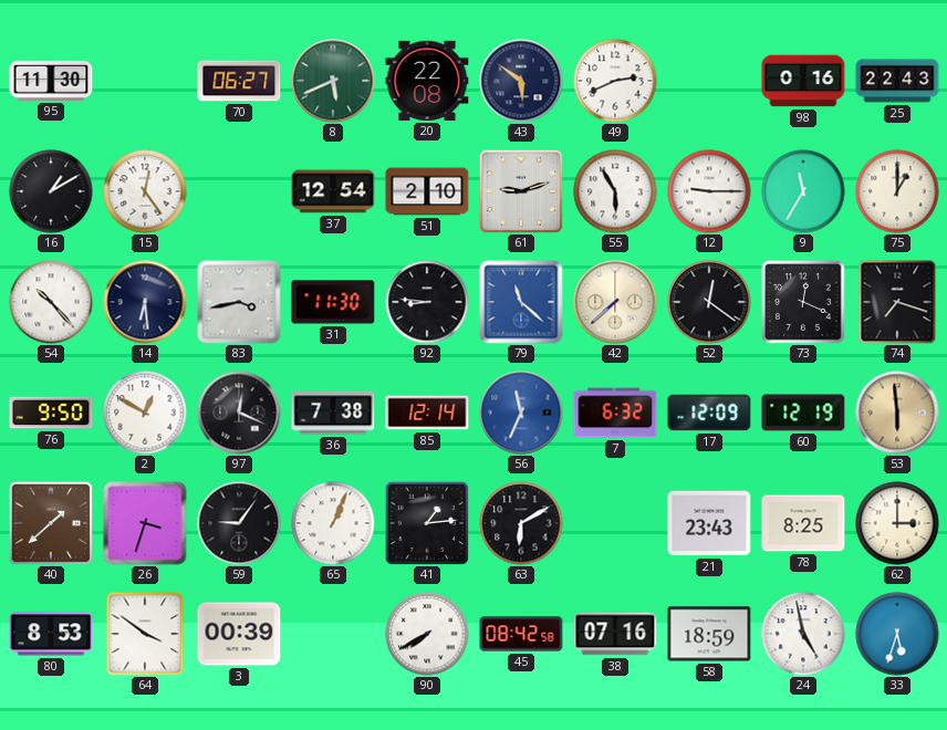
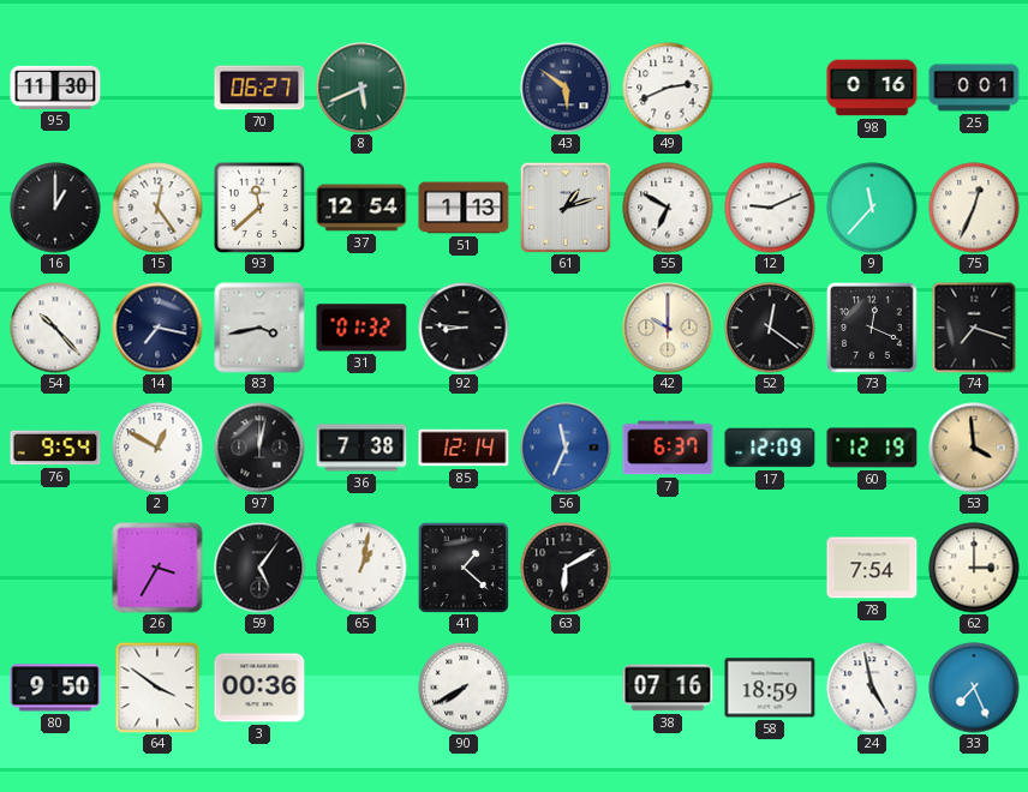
20: 22:08 -> none (427, 81)
25: 22:43 -> 0:01 (974, 88)
16: 1:10 -> 1:00 (55, 208)
93: none -> 11:38 (258, 206)
51: 2:10 -> 1:13 (464, 208)
61: 9:12 -> 1:12 (566, 208)
55: 5:55 -> 6:50 (668, 208)
12: 9:15 -> 9:11 (770, 208)
9: 11:35 -> 11:37 (872, 208)
75: 1:00 -> 12:34 (974, 208)
14: 6:29 -> 7:17 (157, 328)
31: 11:30 -> 01:32 (361, 328)
79: 11:22 -> none (521, 302)
42: 7:38 -> 10:00 (668, 328)
76: 9:50 -> 9:54 (55, 448)
97: 12:19 -> 12:02 (259, 448)
7: 6:32 -> 6:37 (668, 448)
53: 5:59 -> 3:59 (974, 448)
40: 1:38 -> none (51, 523)
26: 3:33 -> 3:35 (157, 568)
59: 9:06 -> 5:06 (259, 568)
65: 1:04 -> 1:02 (361, 568)
41: 1:14 -> 1:22 (462, 566)
21: 23:43 -> none (709, 523)
78: 8:25 -> 7:54 (872, 568)
80: 8:53 -> 9:50 (55, 688)
3: 00:39 -> 00:36 (259, 688)
45: 08:42 -> none (521, 634)
33: 5:33 -> 7:26 (974, 688)
